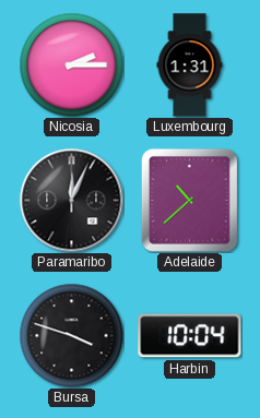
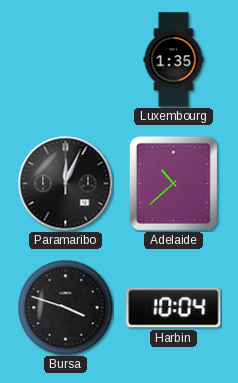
Nicosia: 2:15 -> none (71, 64)
Luxembourg: 1:31 -> 1:35 (174, 60)
